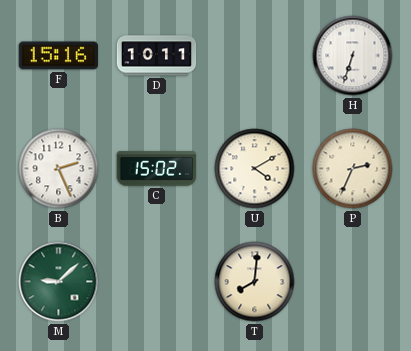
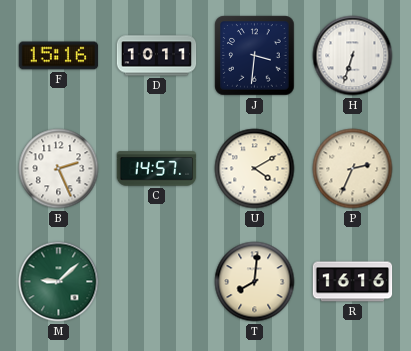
J: none -> 3:31 (255, 56)
C: 15:02 -> 14:57 (157, 169)
R: none -> 16:16 (353, 282)
